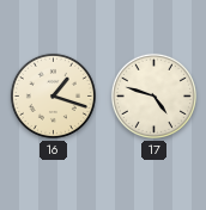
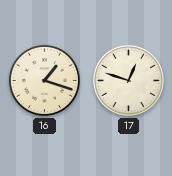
17: 4:48 -> 12:48 (128, 80)
